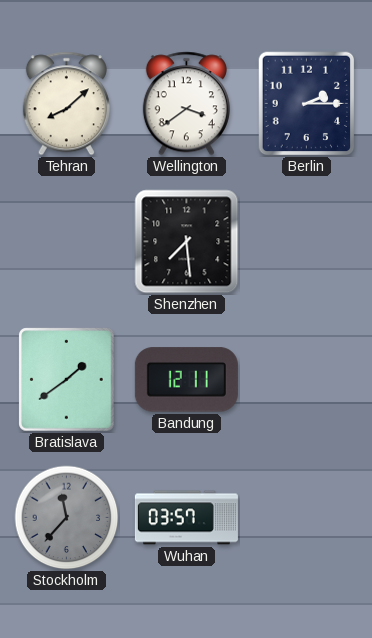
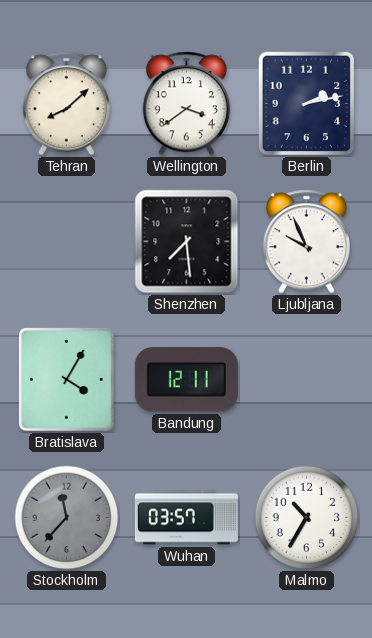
Berlin: 2:15 -> 2:13 (307, 104)
Ljubljana: none -> 9:56 (306, 242)
Bratislava: 1:39 -> 4:05 (67, 380)
Malmo: none -> 10:35 (307, 518)
